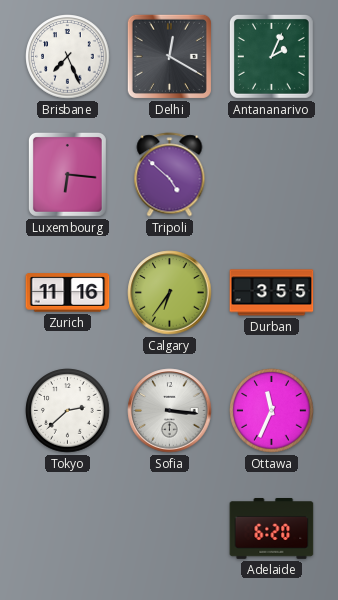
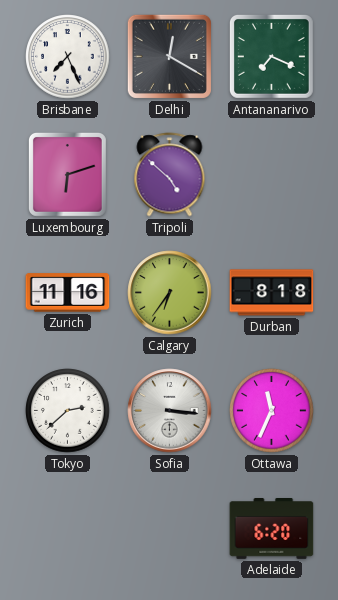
Antananarivo: 2:04 -> 7:19 (271, 56)
Luxembourg: 6:16 -> 6:12 (67, 174)
Durban: 3:55 -> 8:18 (272, 293)
